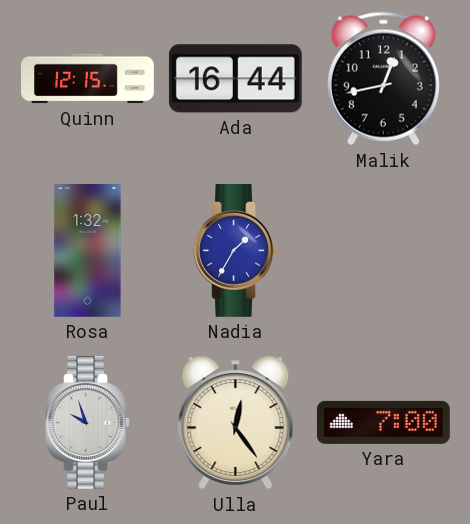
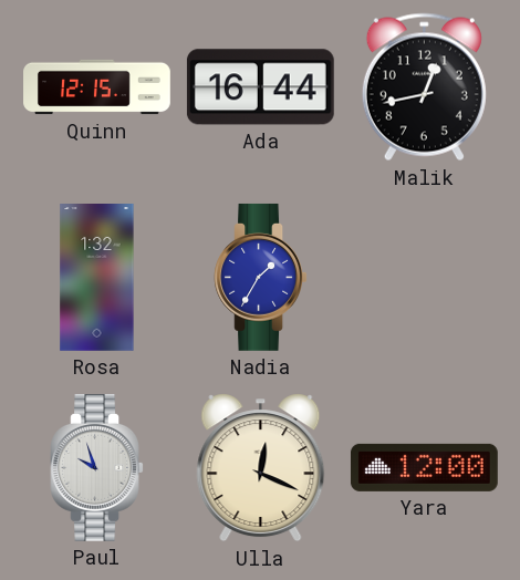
Ulla: 12:24 -> 12:19 (261, 468)
Yara: 7:00 -> 12:00 (424, 467)
